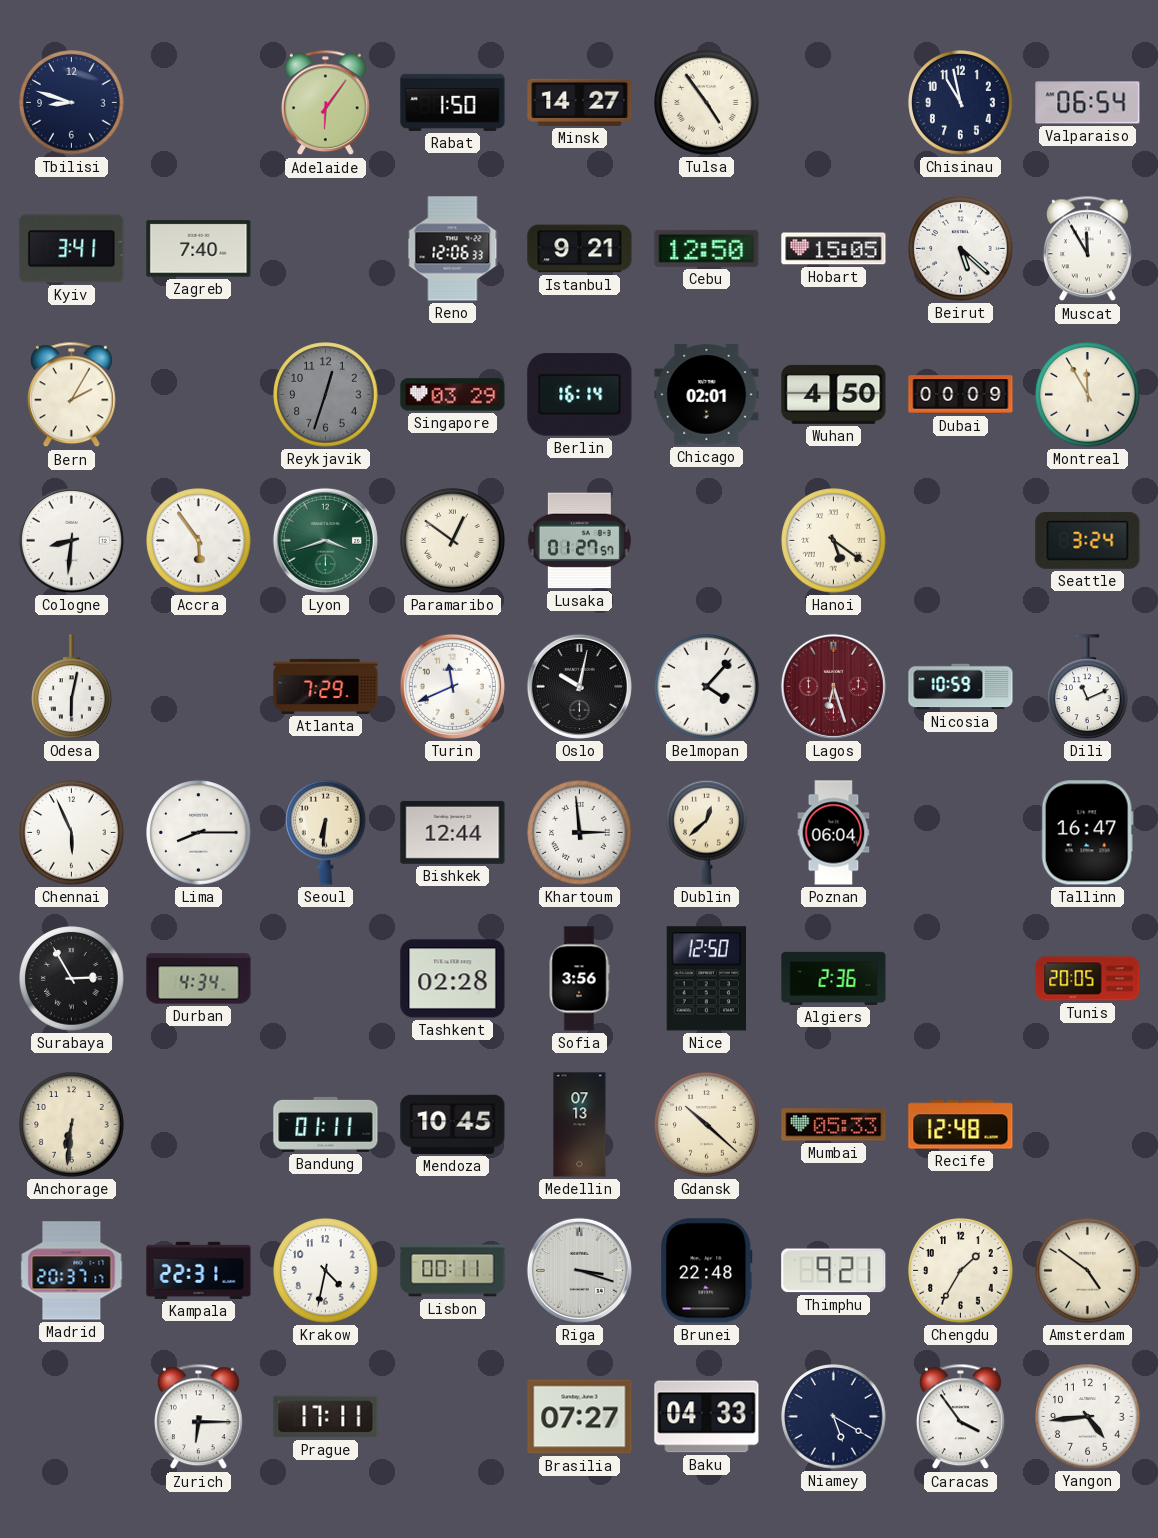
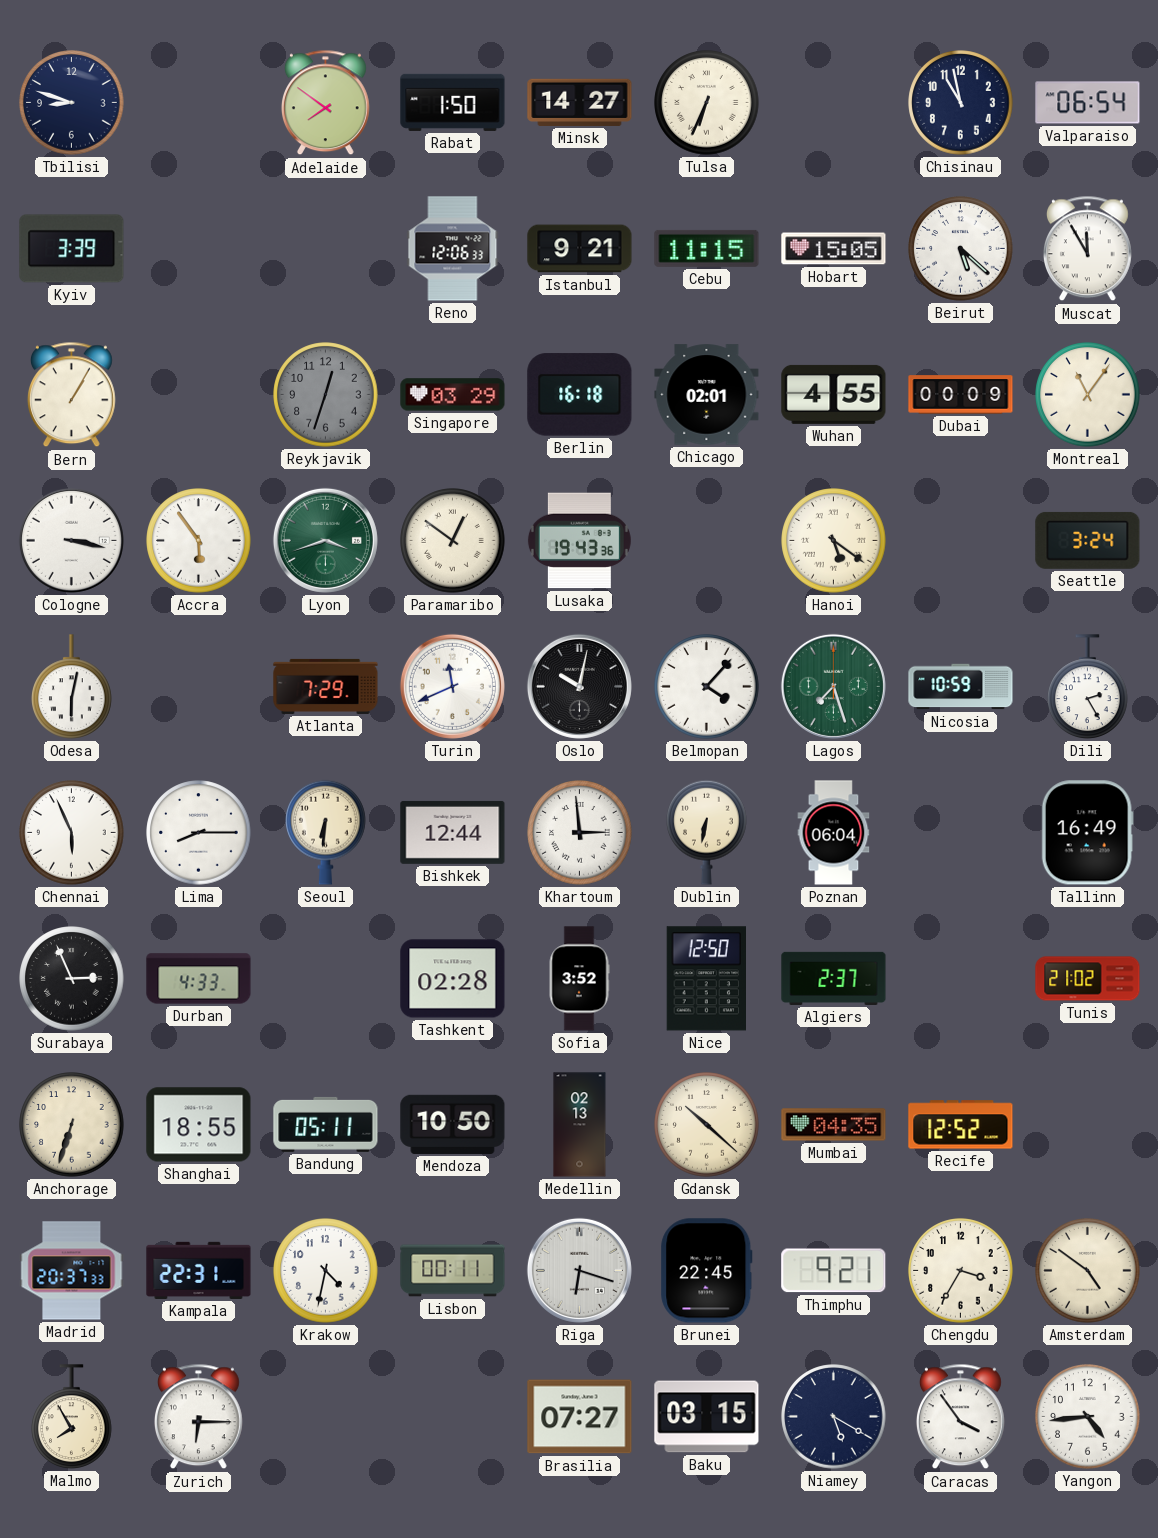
Adelaide: 6:06 -> 7:51 (325, 103)
Tulsa: 4:54 -> 6:34 (707, 103)
Kyiv: 3:41 -> 3:39 (72, 249)
Zagreb: 7:40 -> none (199, 249)
Cebu: 12:50 -> 11:15 (707, 248)
Bern: 2:05 -> 1:05 (71, 395)
Berlin: 16:14 -> 16:18 (580, 395)
Wuhan: 4:50 -> 4:55 (834, 394)
Montreal: 11:55 -> 11:06 (1088, 395)
Cologne: 8:31 -> 3:17 (71, 540)
Lusaka: 01:27 -> 19:43 (579, 541)
Lagos: 6:27 -> 7:27 (833, 686)
Lagos dial: burgundy -> green (833, 686)
Dili: 11:11 -> 2:25 (1088, 687)
Dublin: 12:38 -> 6:32 (707, 832)
Tallinn: 16:47 -> 16:49 (1087, 833)
Surabaya: 2:55 -> 2:56 (72, 979)
Durban: 4:34 -> 4:33 (199, 979)
Sofia: 3:56 -> 3:52 (579, 979)
Algiers: 2:36 -> 2:37 (834, 978)
Tunis: 20:05 -> 21:02 (1088, 979)
Anchorage: 6:31 -> 6:33 (72, 1125)
Shanghai: none -> 18:55 (199, 1125)
Bandung: 01:11 -> 05:11 (326, 1124)
Mendoza: 10:45 -> 10:50 (453, 1124)
Medellin: 07:13 -> 02:13 (580, 1125)
Mumbai: 05:33 -> 04:35 (834, 1125)
Recife: 12:48 -> 12:52 (961, 1125)
Madrid: 20:37:17 -> 20:37:33 (72, 1271)
Riga: 3:18 -> 6:18 (579, 1270)
Brunei: 22:48 -> 22:45 (707, 1271)
Chengdu: 1:35 -> 3:35 (961, 1271)
Malmo: none -> 7:55 (72, 1417)
Prague: 17:11 -> none (326, 1417)
Baku: 04:33 -> 03:15 (707, 1417)
